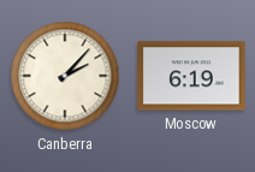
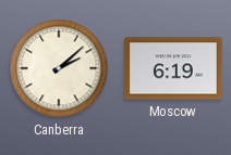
Canberra: 2:07 -> 2:08 (59, 68)
